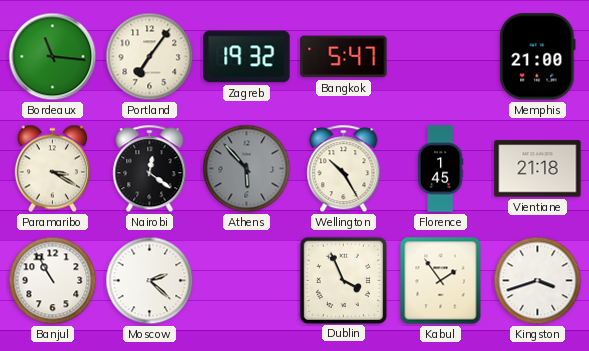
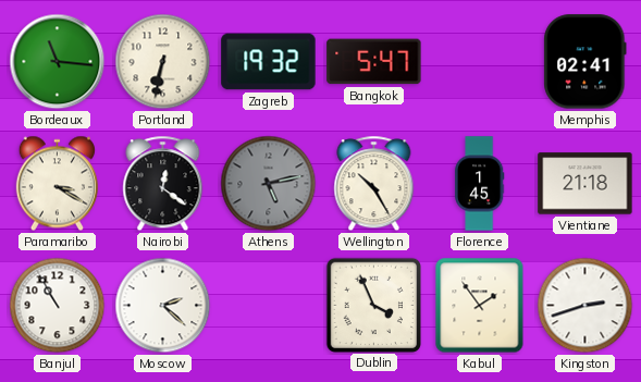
Portland: 7:06 -> 6:32 (163, 62)
Memphis: 21:00 -> 02:41 (585, 62)
Athens: 5:53 -> 5:13 (269, 184)
Kingston: 3:42 -> 2:42 (585, 306)
